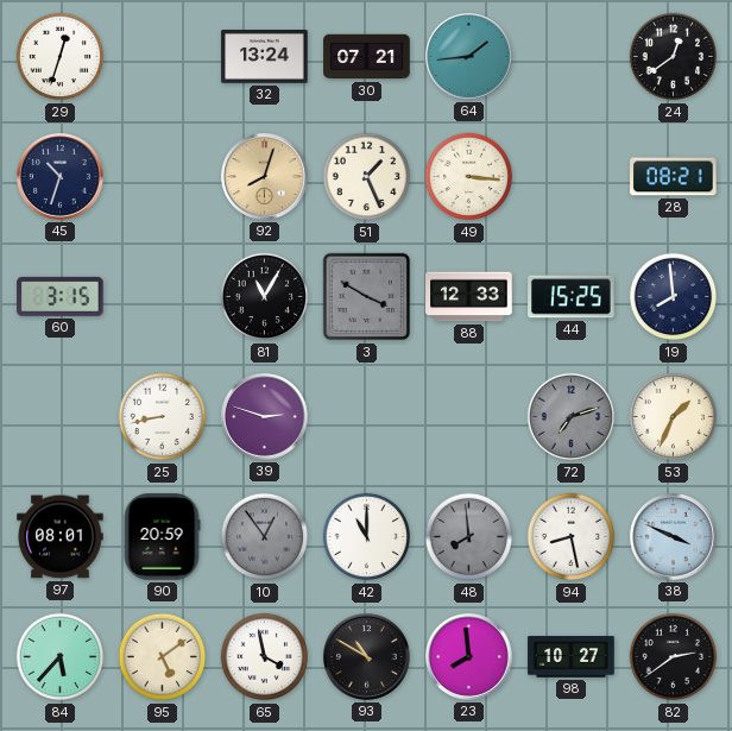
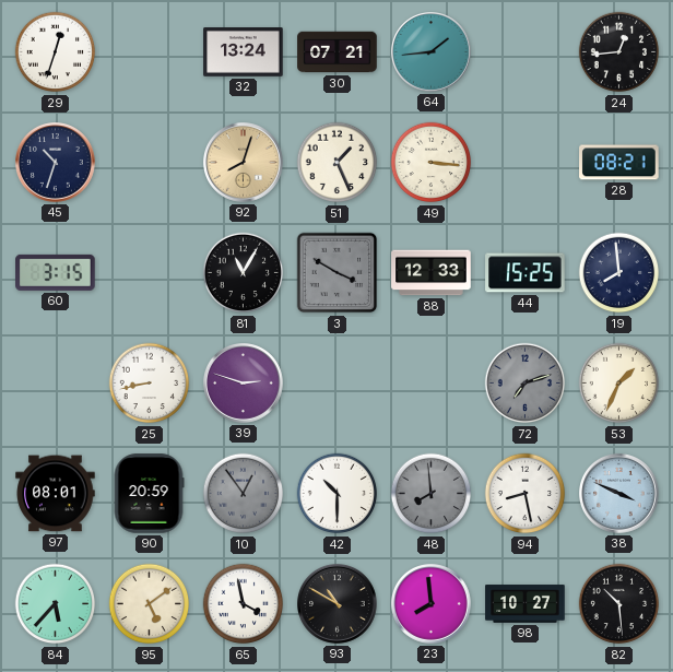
24: 12:39 -> 12:44 (619, 52)
42: 11:00 -> 10:30 (338, 494)
82: 2:39 -> 10:29 (619, 604)
